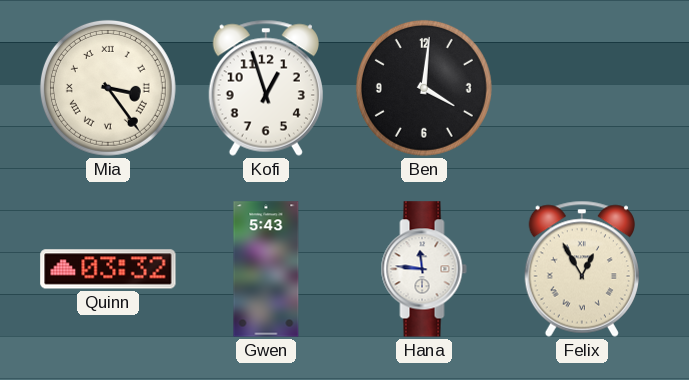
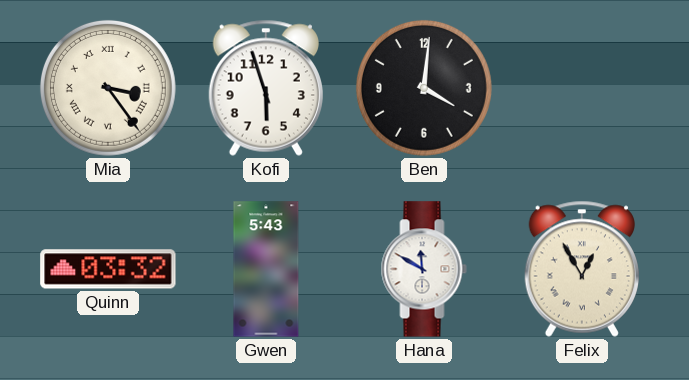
Kofi: 12:57 -> 5:57 (266, 88)
Hana: 11:46 -> 11:50 (424, 269)
